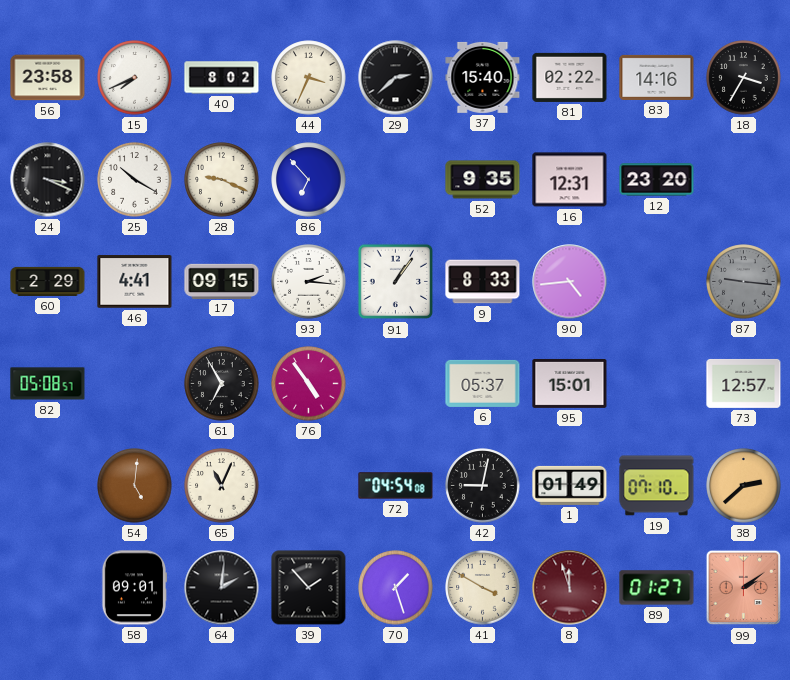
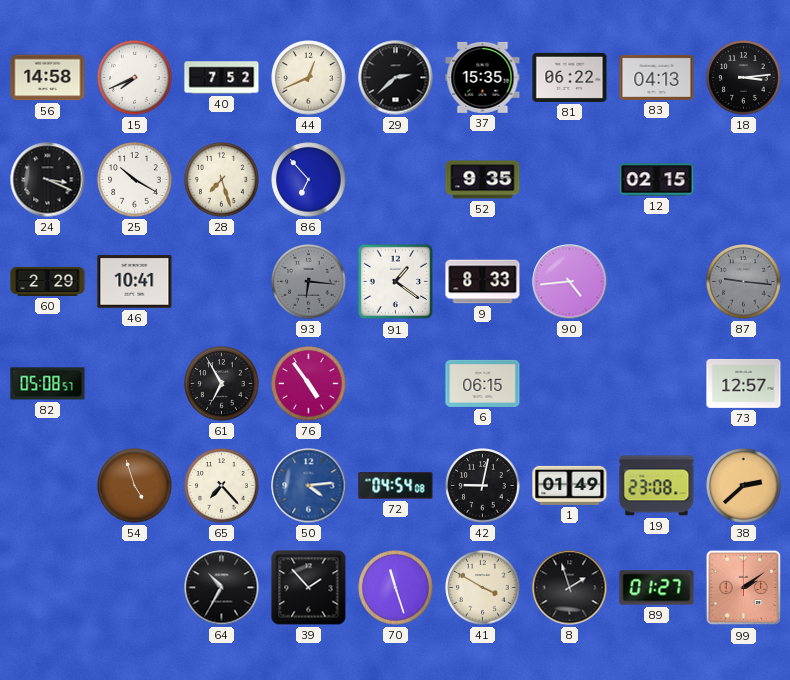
56: 23:58 -> 14:58 (48, 78)
40: 8:02 -> 7:52 (222, 78)
44: 3:34 -> 12:41 (309, 78)
37: 15:40 -> 15:35 (483, 77)
81: 02:22 -> 06:22 (570, 77)
83: 14:16 -> 04:13 (657, 77)
18: 3:35 -> 3:14 (744, 78)
28: 9:19 -> 7:27 (222, 180)
16: 12:31 -> none (570, 180)
12: 23:20 -> 02:15 (657, 180)
46: 4:41 -> 10:41 (135, 282)
17: 09:15 -> none (222, 281)
93: 2:16 -> 6:16 (309, 282)
93 dial: white -> grey (309, 282)
91: 1:06 -> 1:21 (396, 282)
6: 05:37 -> 06:15 (483, 383)
95: 15:01 -> none (570, 383)
54: 5:01 -> 4:57 (135, 486)
65: 11:04 -> 7:23 (222, 486)
50: none -> 4:14 (309, 486)
19: 07:10 -> 23:08 (657, 486)
58: 09:01 -> none (134, 588)
64: 2:01 -> 10:35 (222, 588)
70: 1:27 -> 11:27 (396, 588)
8: 11:57 -> 1:57 (570, 588)
8 dial: burgundy -> black (570, 588)
